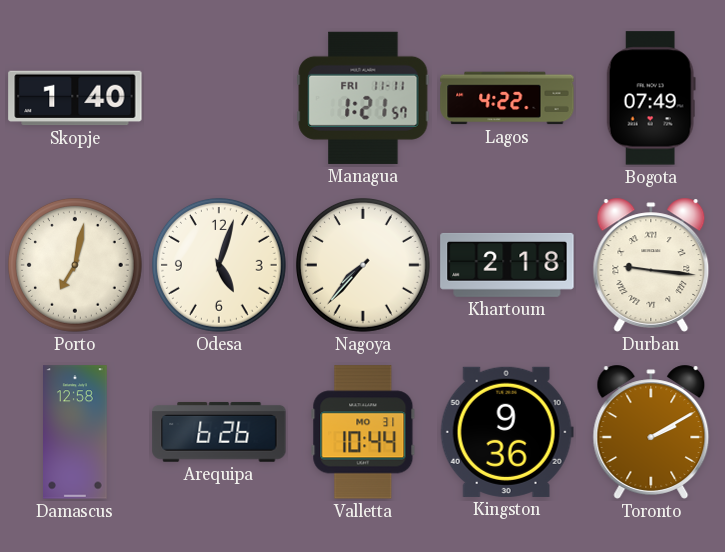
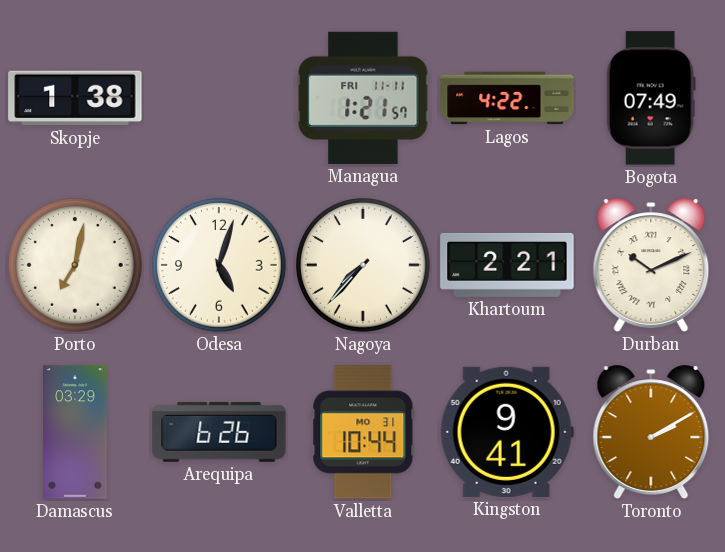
Skopje: 1:40 -> 1:38 (75, 98)
Khartoum: 2:18 -> 2:21 (507, 265)
Durban: 9:16 -> 10:11 (651, 265)
Damascus: 12:58 -> 03:29 (75, 432)
Kingston: 9:36 -> 9:41 (507, 432)
